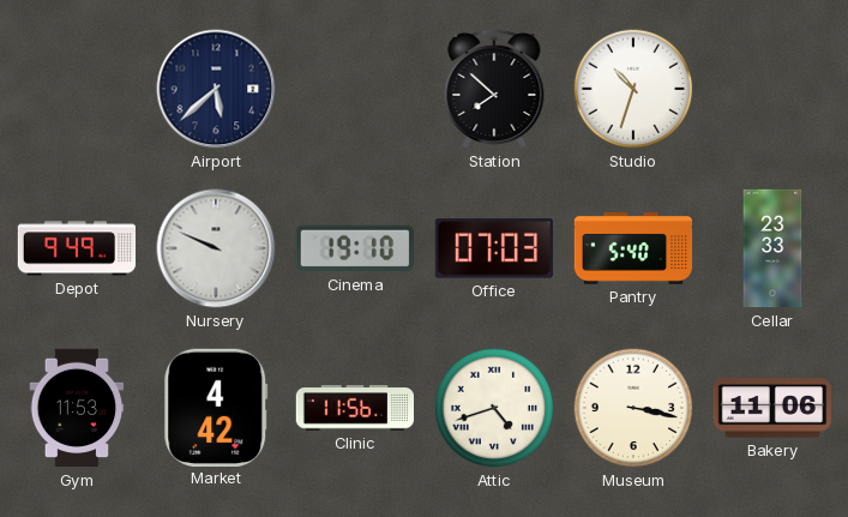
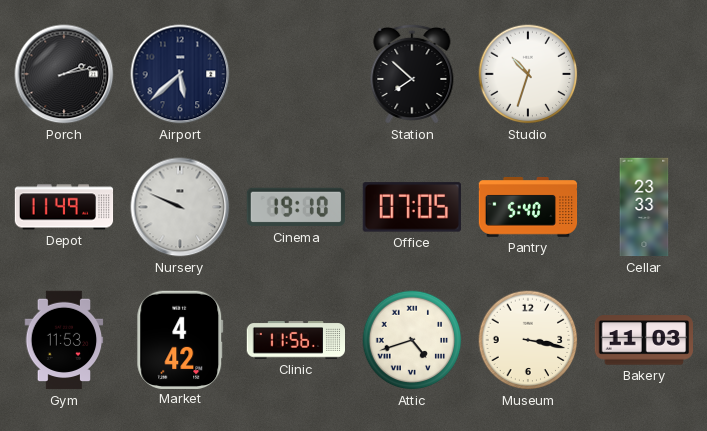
Porch: none -> 2:13 (64, 74)
Depot: 9:49 -> 11:49 (64, 207)
Office: 07:03 -> 07:05 (411, 207)
Bakery: 11:06 -> 11:03 (644, 340)
